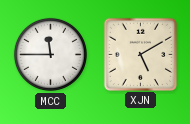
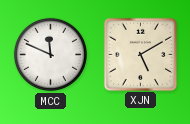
MCC: 11:45 -> 11:49 (50, 54)
